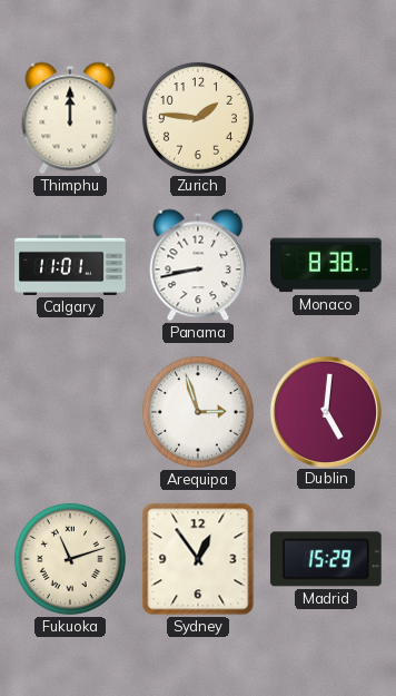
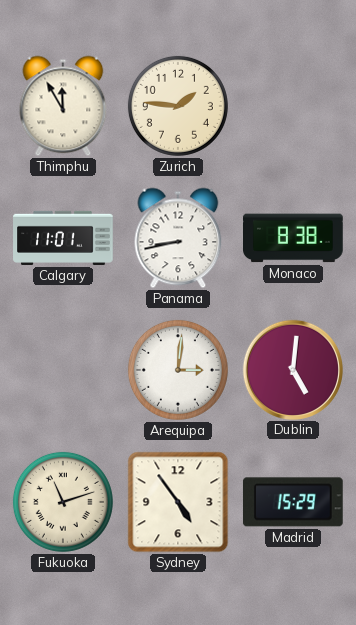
Thimphu: 12:00 -> 11:55 (63, 106)
Arequipa: 2:57 -> 3:01 (178, 370)
Sydney: 12:54 -> 4:54 (178, 502)
